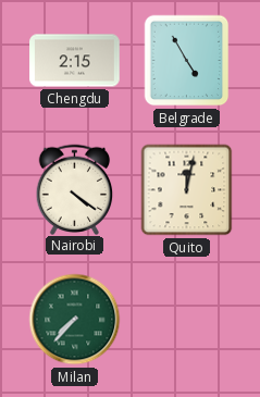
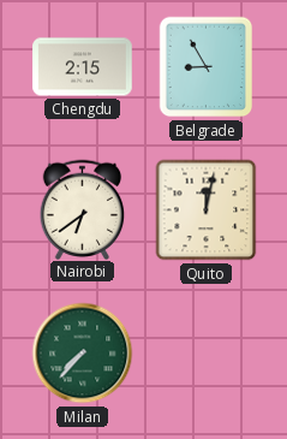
Belgrade: 4:55 -> 8:55 (207, 67)
Nairobi: 4:21 -> 6:39 (83, 209)
